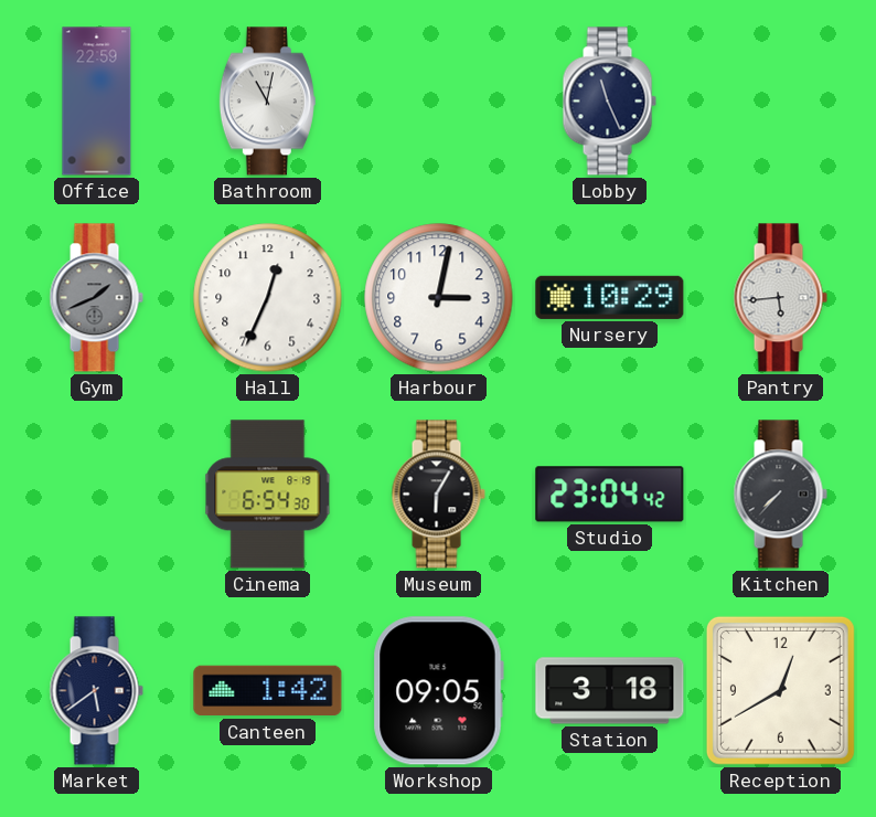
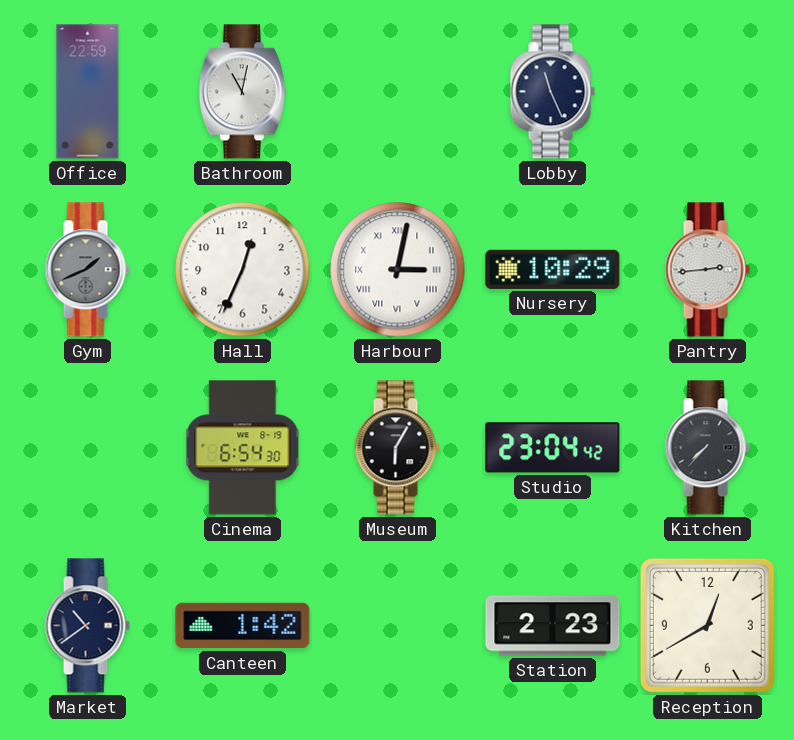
Harbour numerals: Arabic -> Roman (398, 270)
Pantry: 5:44 -> 2:44 (707, 270)
Market: 5:39 -> 10:39 (87, 626)
Workshop: 09:05 -> none (438, 691)
Station: 3:18 -> 2:23 (553, 626)
